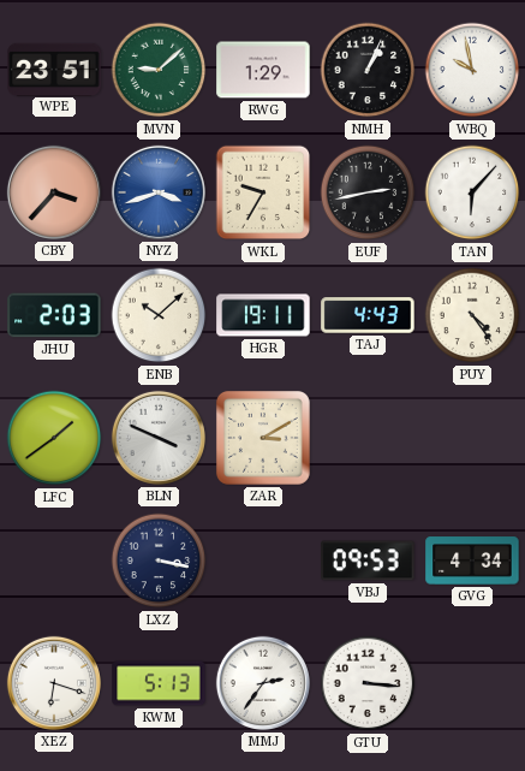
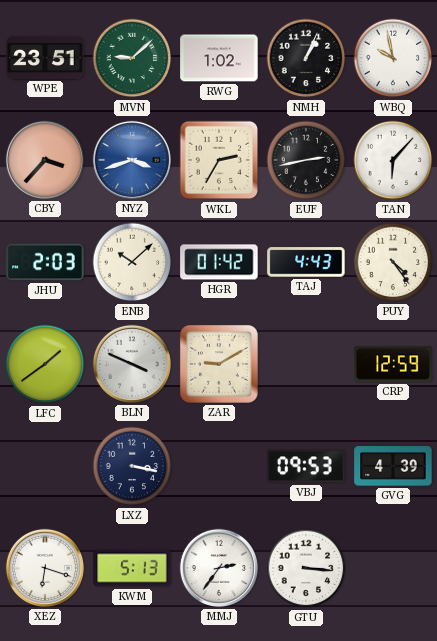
RWG: 1:29 -> 1:02 (219, 58)
WKL: 9:35 -> 2:35 (219, 160)
HGR: 19:11 -> 01:42 (219, 262)
ZAR: 3:10 -> 9:10 (219, 364)
CRP: none -> 12:59 (393, 364)
GVG: 4:34 -> 4:39 (393, 466)
